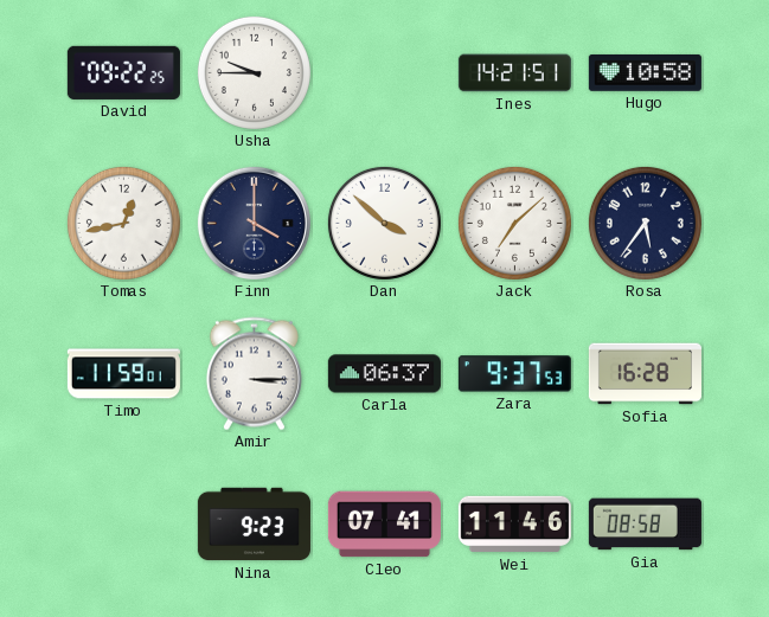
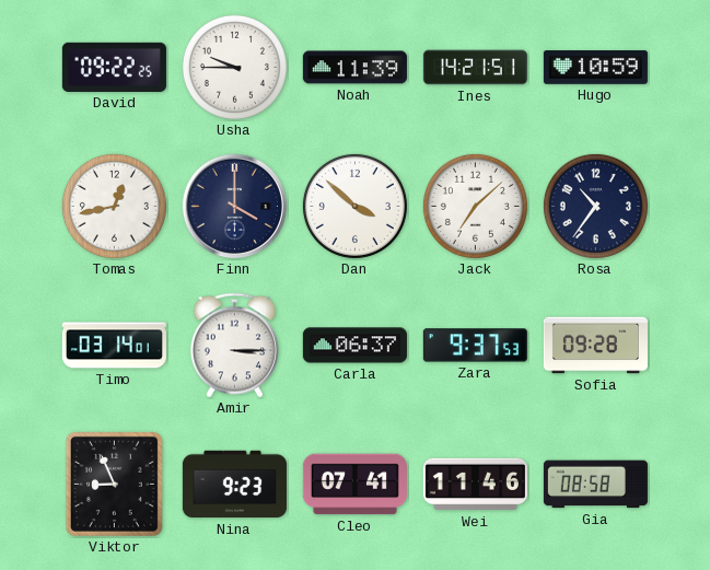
Noah: none -> 11:39 (354, 68)
Hugo: 10:58 -> 10:59 (595, 67)
Rosa: 5:36 -> 10:36 (595, 206)
Timo: 11:59 -> 03:14 (114, 346)
Sofia: 16:28 -> 09:28 (595, 346)
Viktor: none -> 8:56 (114, 484)
